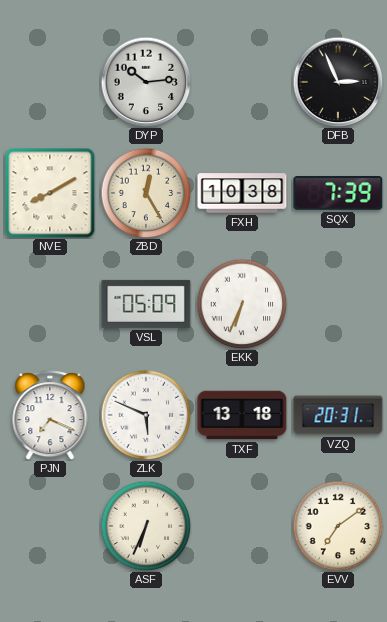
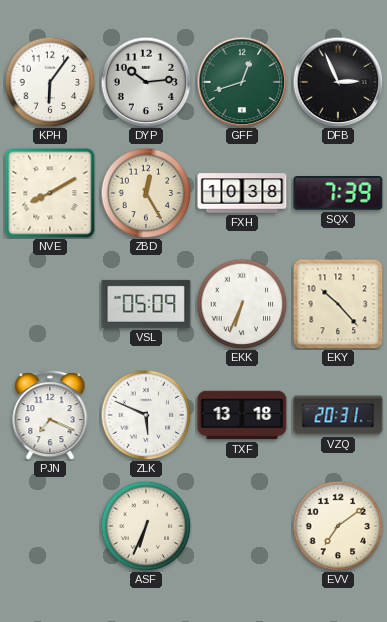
KPH: none -> 6:06 (50, 82)
GFF: none -> 12:42 (242, 82)
EKY: none -> 10:23 (338, 304)
